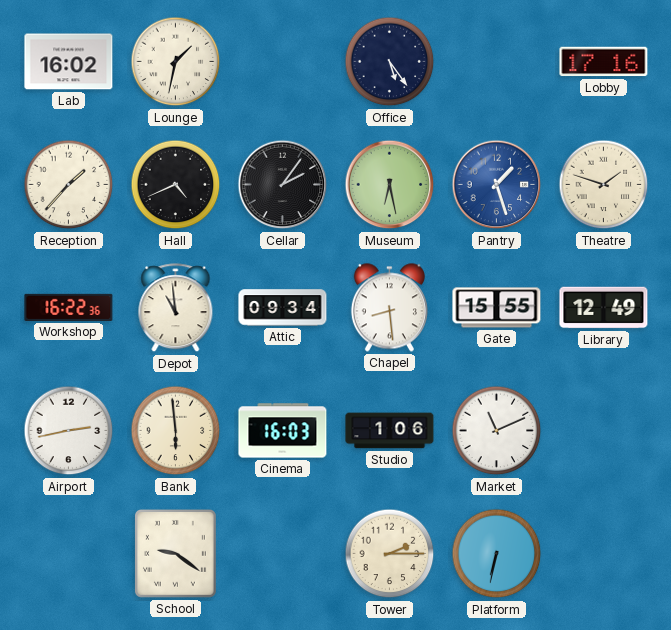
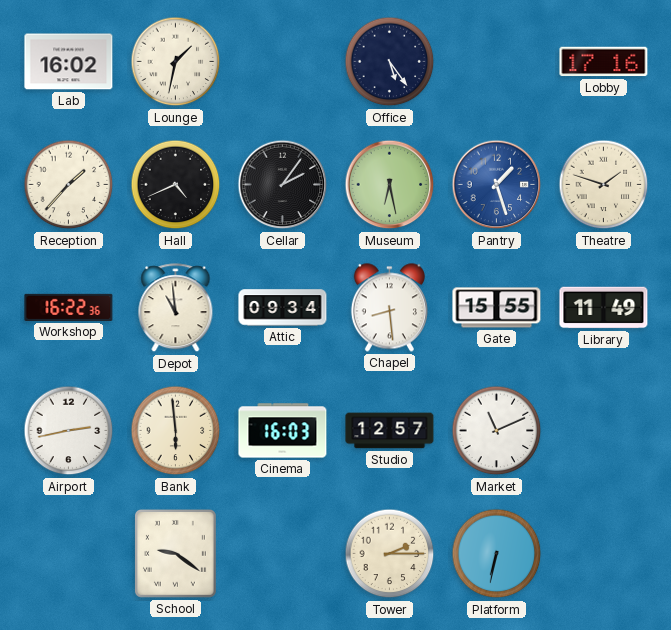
Library: 12:49 -> 11:49 (604, 308)
Studio: 1:06 -> 12:57 (390, 431)
